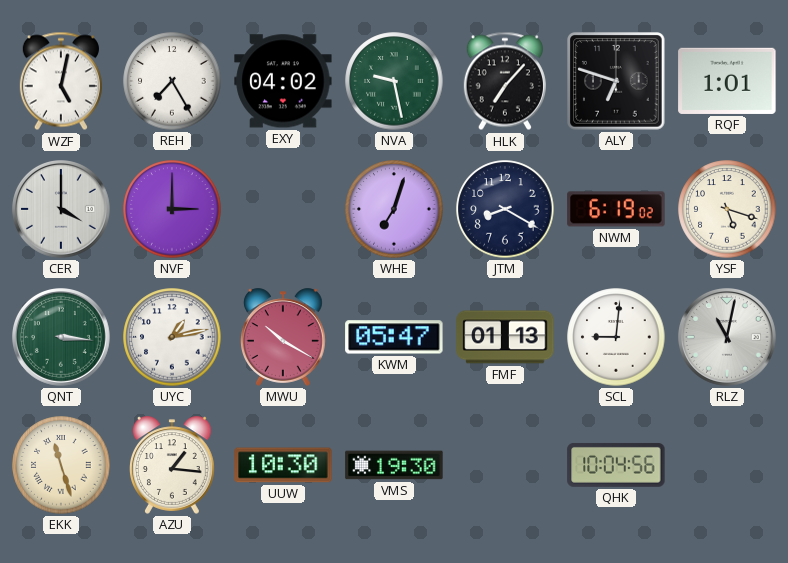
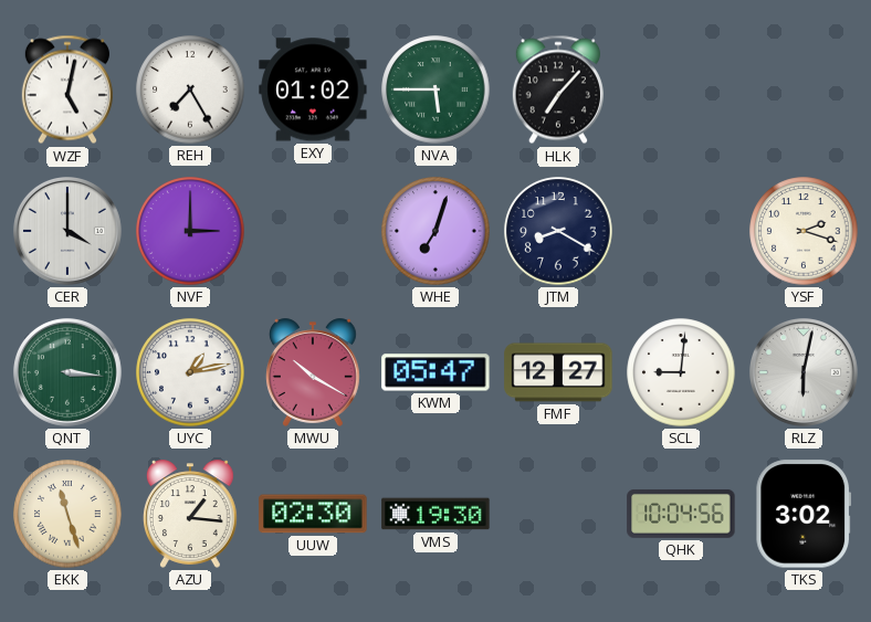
EXY: 04:02 -> 01:02 (313, 89)
NVA: 9:28 -> 5:45 (435, 89)
ALY: 6:48 -> none (616, 81)
RQF: 1:01 -> none (727, 81)
NWM: 6:19 -> none (616, 209)
YSF: 5:18 -> 2:18 (804, 231)
FMF: 01:13 -> 12:27 (558, 372)
RLZ: 11:02 -> 6:02 (805, 373)
UUW: 10:30 -> 02:30 (313, 514)
TKS: none -> 3:02 (804, 514)
